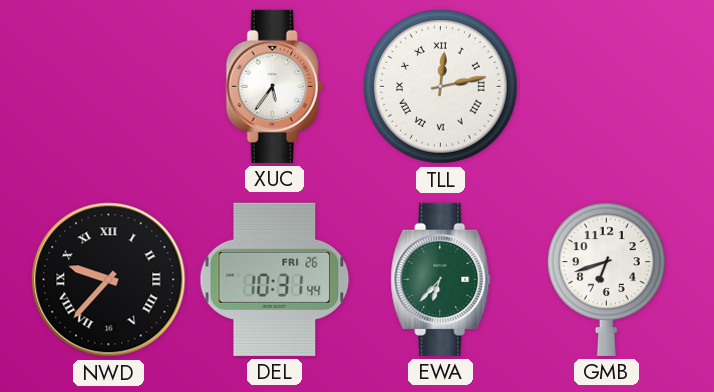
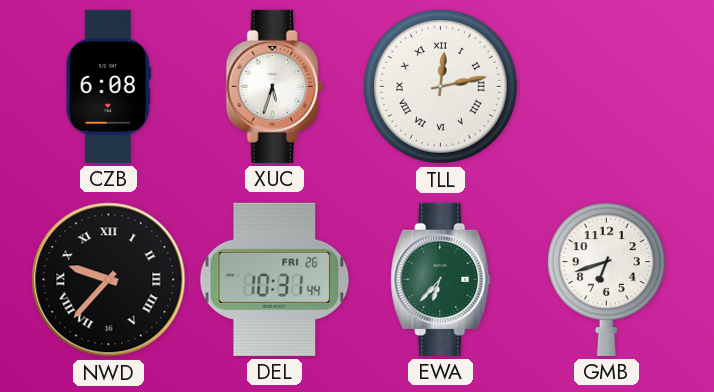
CZB: none -> 6:08 (108, 86)
XUC: 5:36 -> 5:33 (274, 86)
